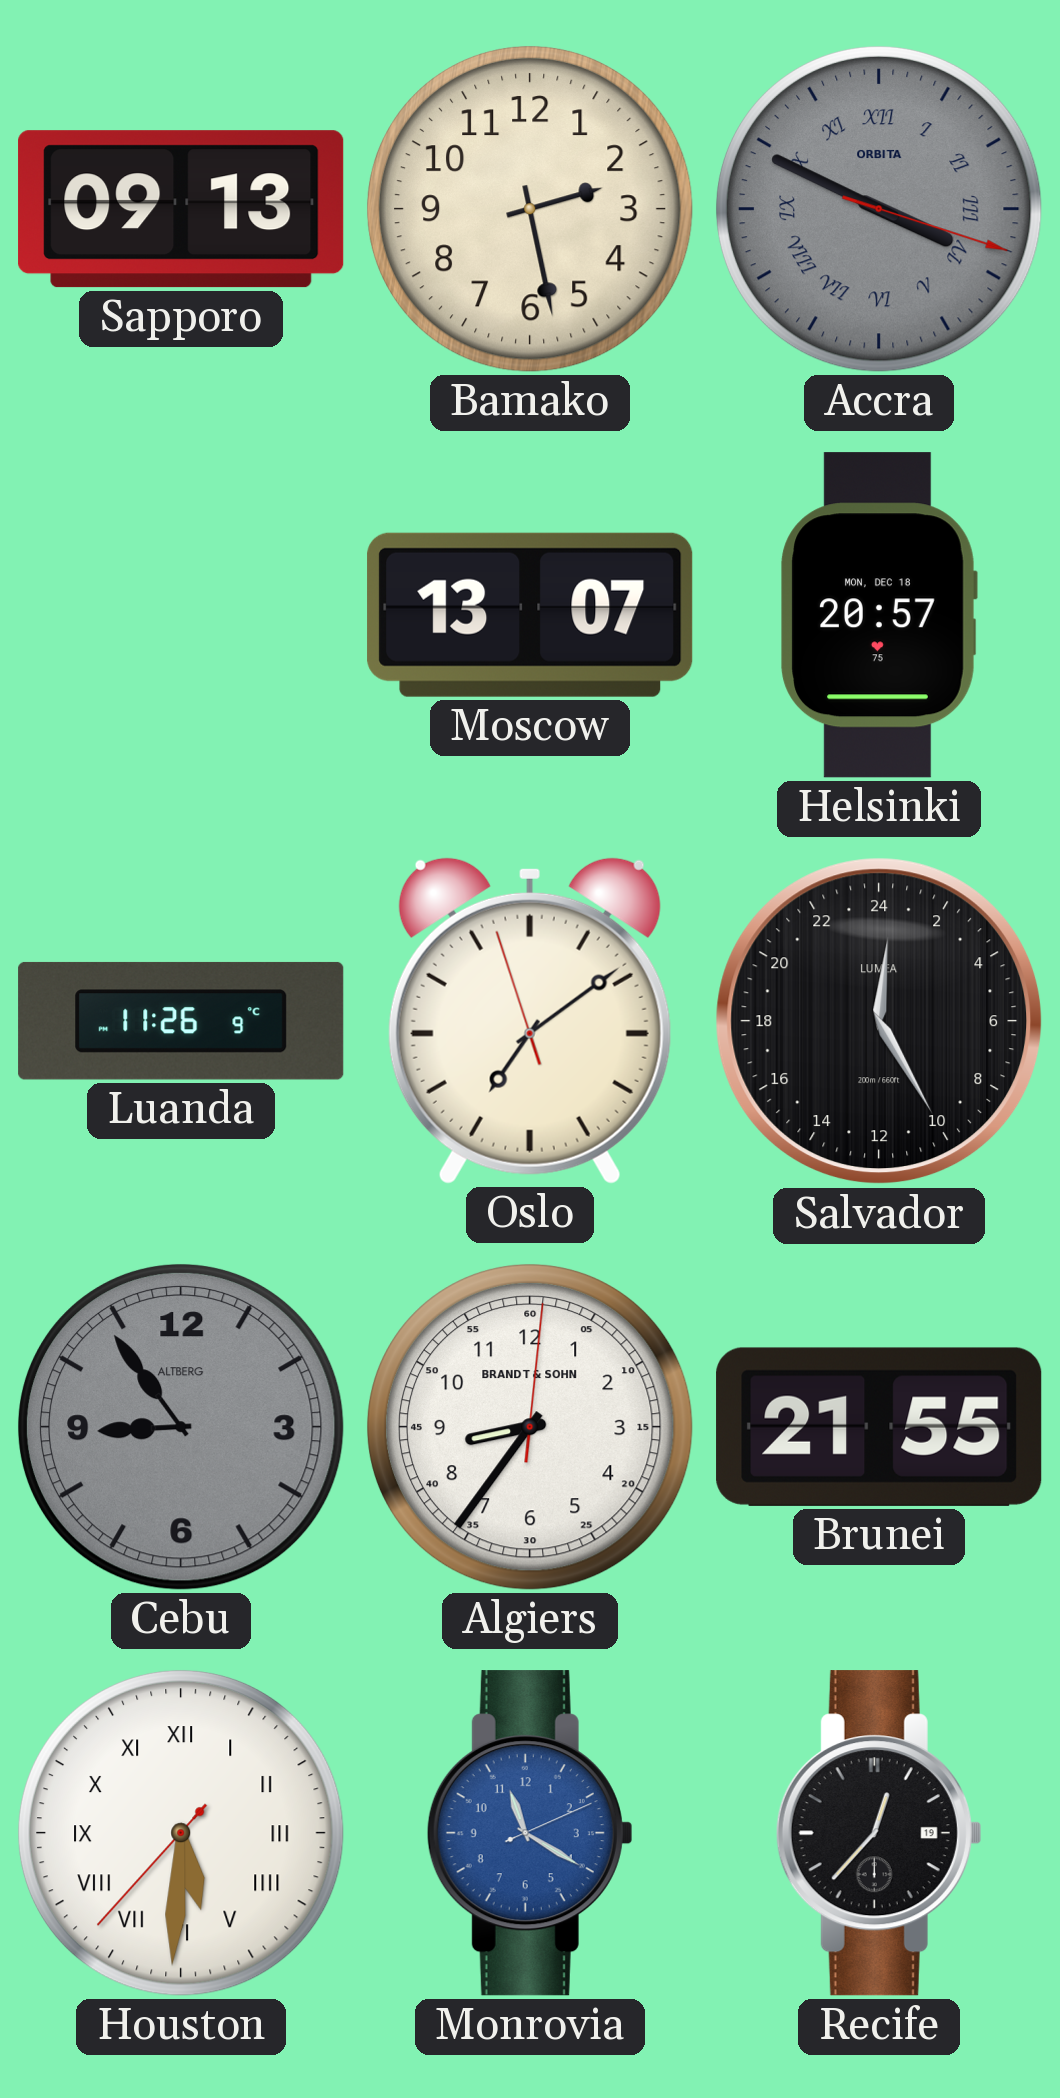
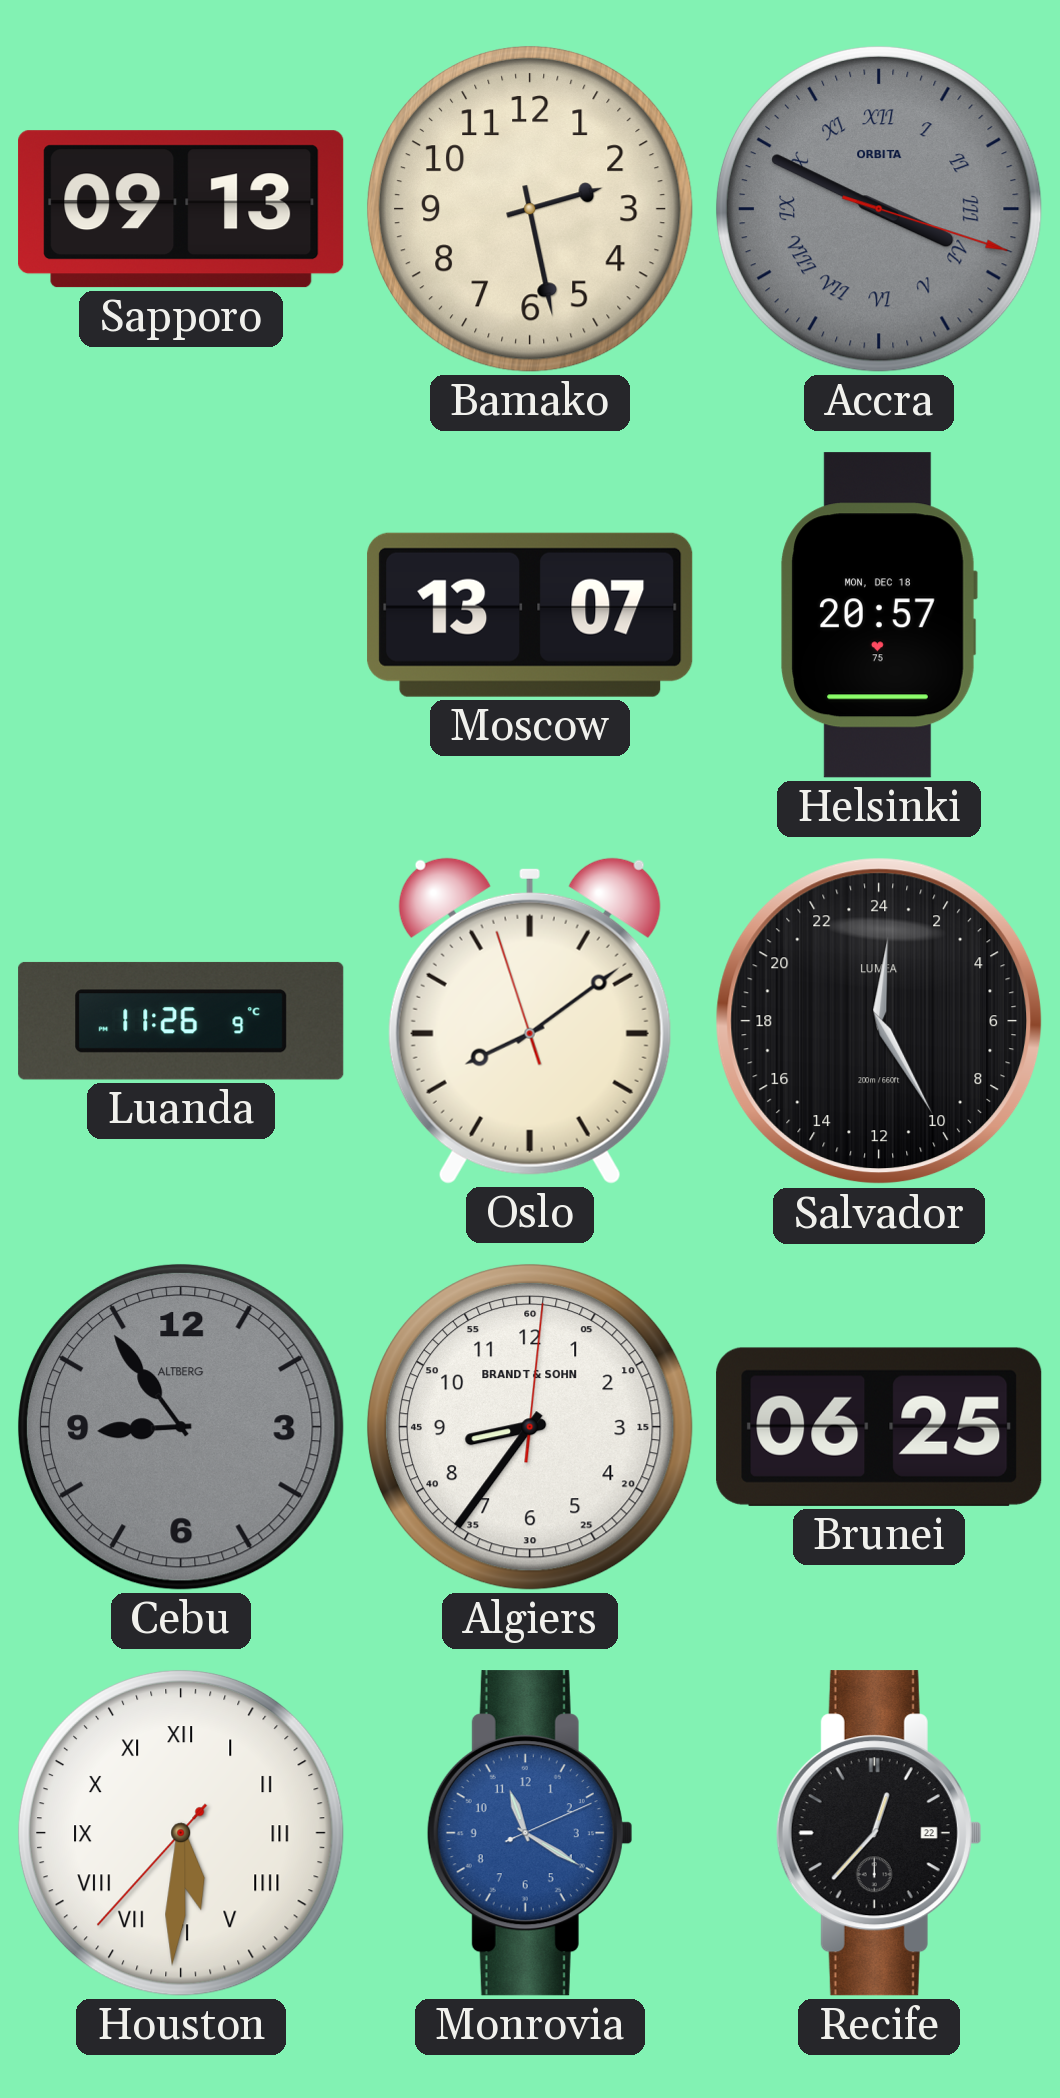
Oslo: 7:08 -> 8:08 (530, 1021)
Brunei: 21:55 -> 06:25 (879, 1427)
Recife date: 19 -> 22 (879, 1833)
